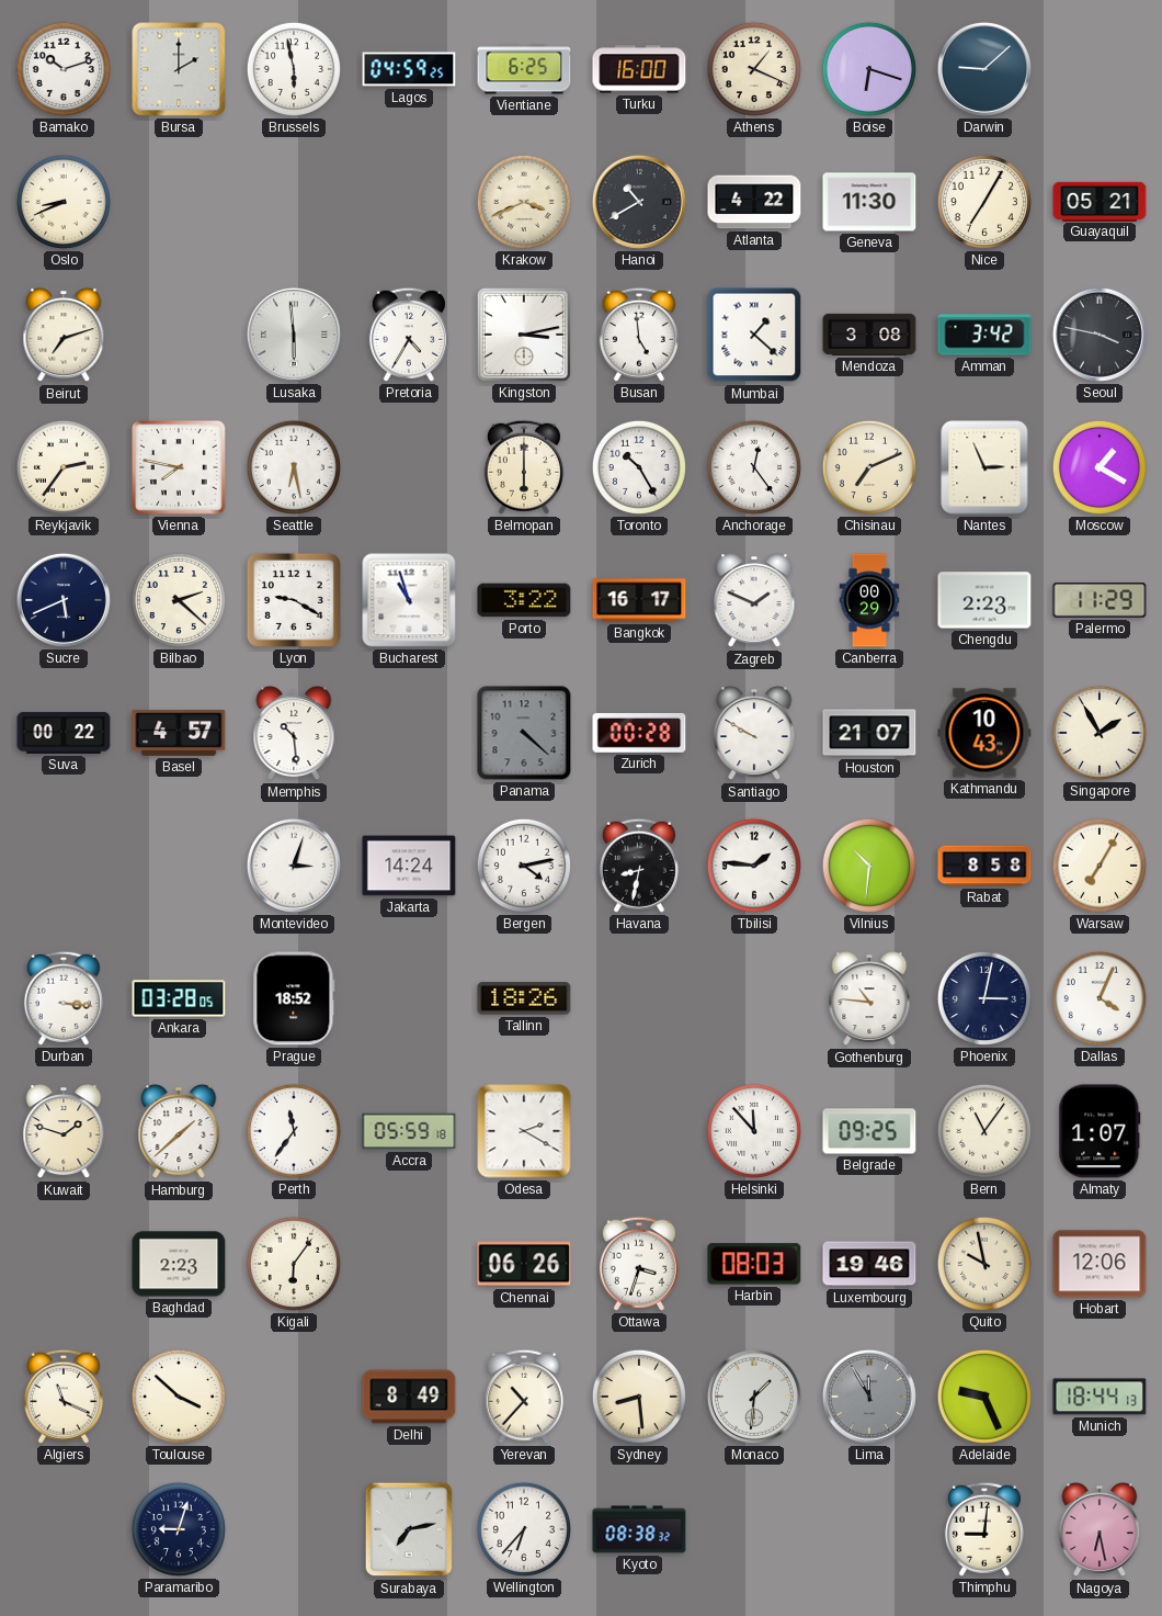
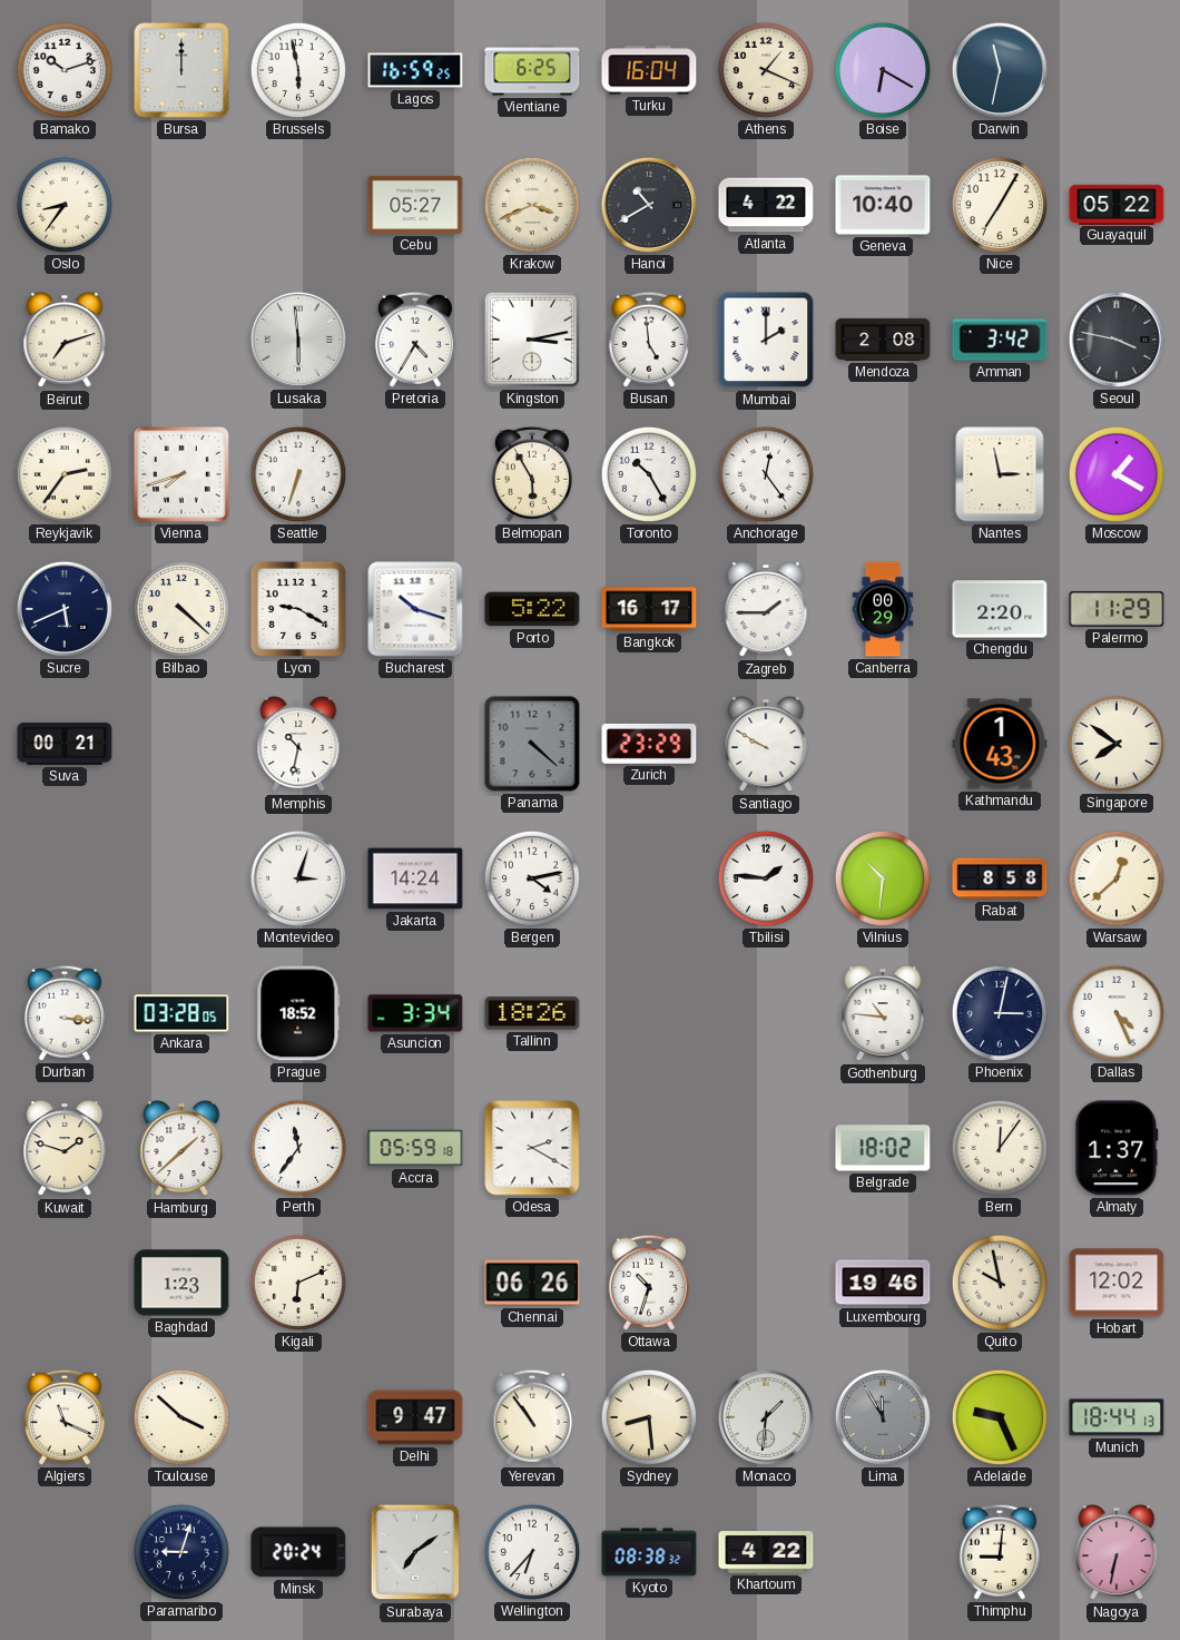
Bursa: 2:00 -> 12:00 (181, 70)
Lagos: 04:59 -> 16:59 (415, 70)
Turku: 16:00 -> 16:04 (649, 70)
Boise: 6:18 -> 6:20 (883, 70)
Darwin: 9:08 -> 11:32 (1000, 70)
Oslo: 8:41 -> 8:36 (65, 205)
Cebu: none -> 05:27 (415, 205)
Geneva: 11:30 -> 10:40 (883, 205)
Guayaquil: 05:21 -> 05:22 (1117, 204)
Mumbai: 1:22 -> 2:00 (766, 340)
Mendoza: 3:08 -> 2:08 (883, 340)
Vienna: 7:47 -> 7:42 (183, 475)
Seattle: 6:28 -> 6:33 (298, 474)
Belmopan: 6:00 -> 5:55 (532, 474)
Chisinau: 7:11 -> none (869, 467)
Nantes: 2:56 -> 2:58 (1000, 474)
Bilbao: 2:22 -> 4:22 (181, 609)
Bucharest: 10:57 -> 10:18 (415, 609)
Porto: 3:22 -> 5:22 (532, 609)
Zagreb: 1:49 -> 1:45 (766, 610)
Chengdu: 2:23 -> 2:20 (1000, 609)
Suva: 00:22 -> 00:21 (65, 744)
Basel: 4:57 -> none (179, 733)
Memphis: 10:29 -> 10:32 (298, 745)
Zurich: 00:28 -> 23:29 (649, 744)
Houston: 21:07 -> none (869, 733)
Kathmandu: 10:43 -> 1:43 (1000, 744)
Singapore: 1:55 -> 7:51 (1117, 744)
Havana: 8:32 -> none (639, 866)
Warsaw: 7:05 -> 12:38 (1117, 878)
Asuncion: none -> 3:34 (415, 1013)
Dallas: 4:04 -> 4:26 (1117, 1013)
Helsinki: 11:53 -> none (754, 1131)
Belgrade: 09:25 -> 18:02 (883, 1148)
Bern: 11:06 -> 12:06 (1000, 1148)
Almaty: 1:07 -> 1:37 (1117, 1148)
Baghdad: 2:23 -> 1:23 (181, 1283)
Kigali: 6:06 -> 6:11 (298, 1283)
Ottawa: 3:33 -> 10:33 (649, 1283)
Harbin: 08:03 -> none (754, 1264)
Hobart: 12:06 -> 12:02 (1117, 1283)
Delhi: 8:49 -> 9:47 (415, 1417)
Yerevan: 10:37 -> 10:54 (532, 1417)
Minsk: none -> 20:24 (298, 1552)
Surabaya: 7:13 -> 7:09 (415, 1552)
Khartoum: none -> 4:22 (766, 1552)
Nagoya: 6:28 -> 6:32 (1117, 1553)
